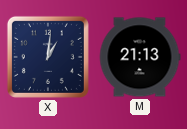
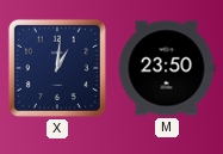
M: 21:13 -> 23:50 (167, 68)
